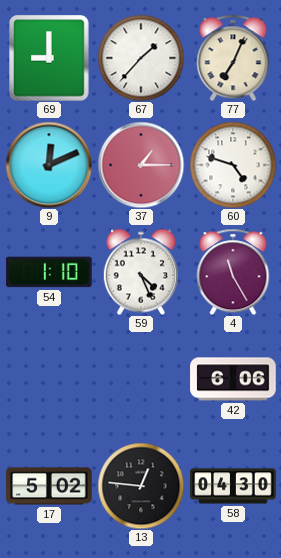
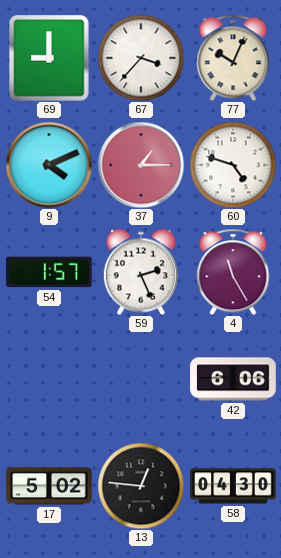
67: 1:37 -> 3:37 (141, 58)
77: 7:04 -> 10:04 (233, 58)
9: 12:11 -> 4:11 (49, 165)
54: 1:10 -> 1:57 (49, 272)
59: 4:26 -> 2:26 (141, 272)
